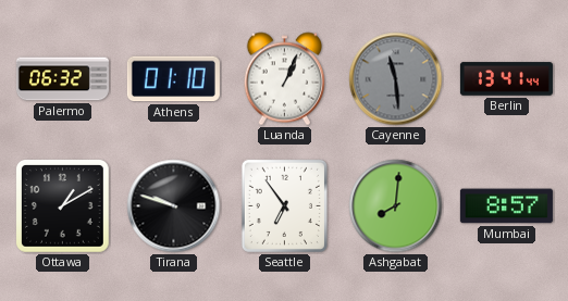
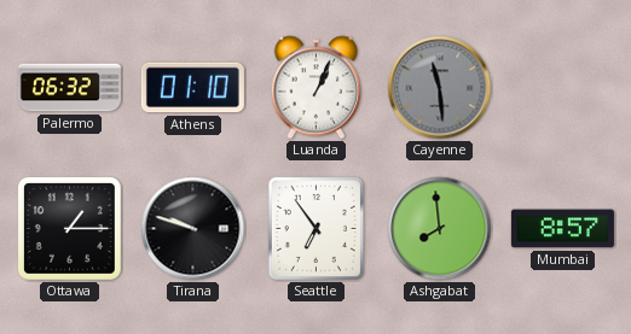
Berlin: 13:41 -> none (506, 79)
Ottawa: 1:10 -> 1:15 (69, 228)
Ashgabat: 8:01 -> 7:59 (440, 229)
